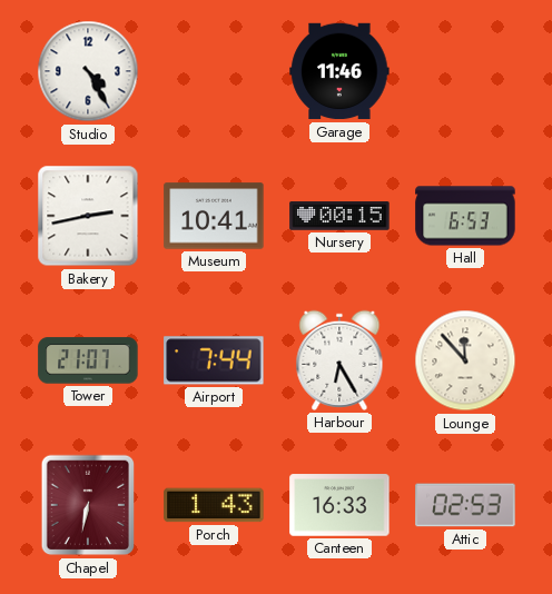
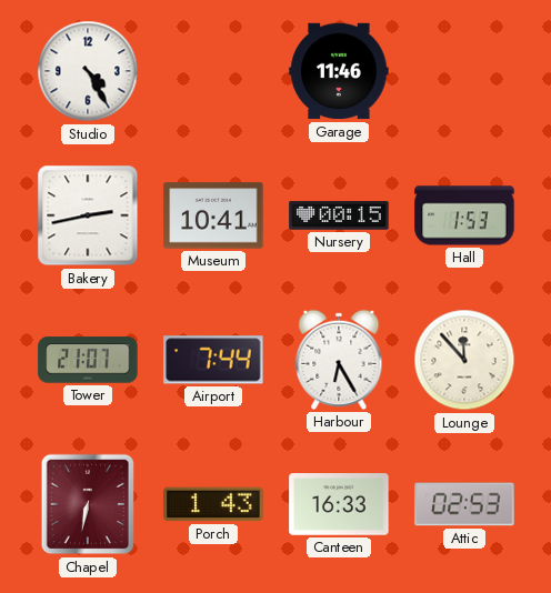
Hall: 6:53 -> 1:53 (464, 215)
